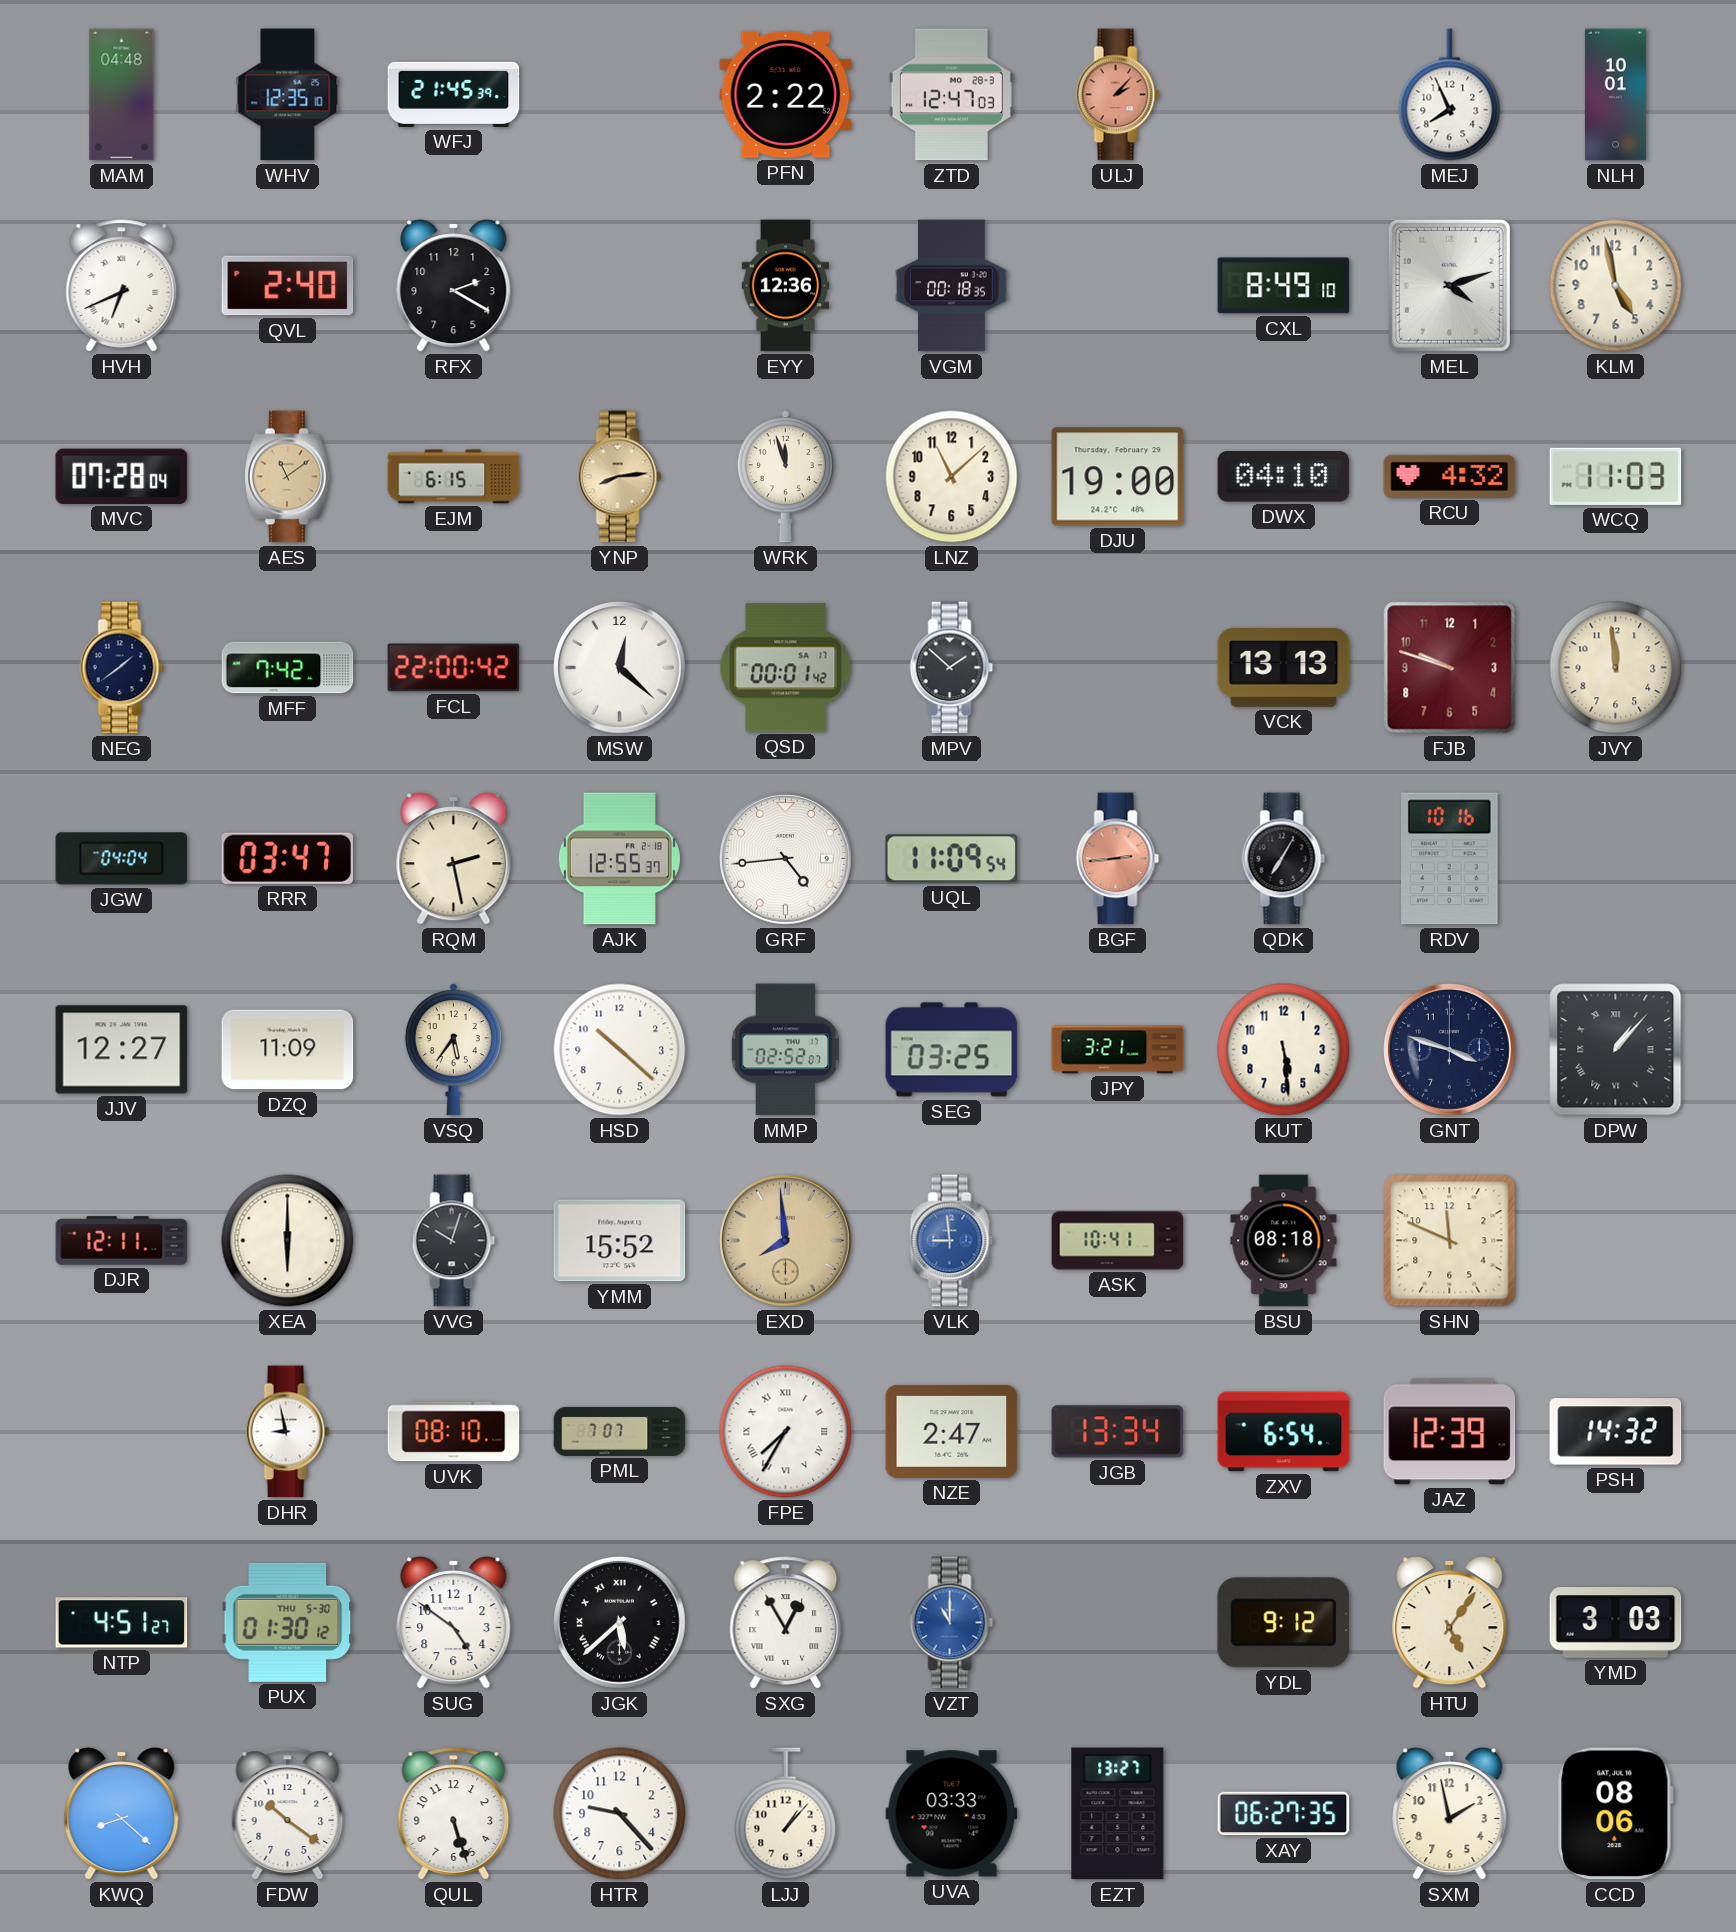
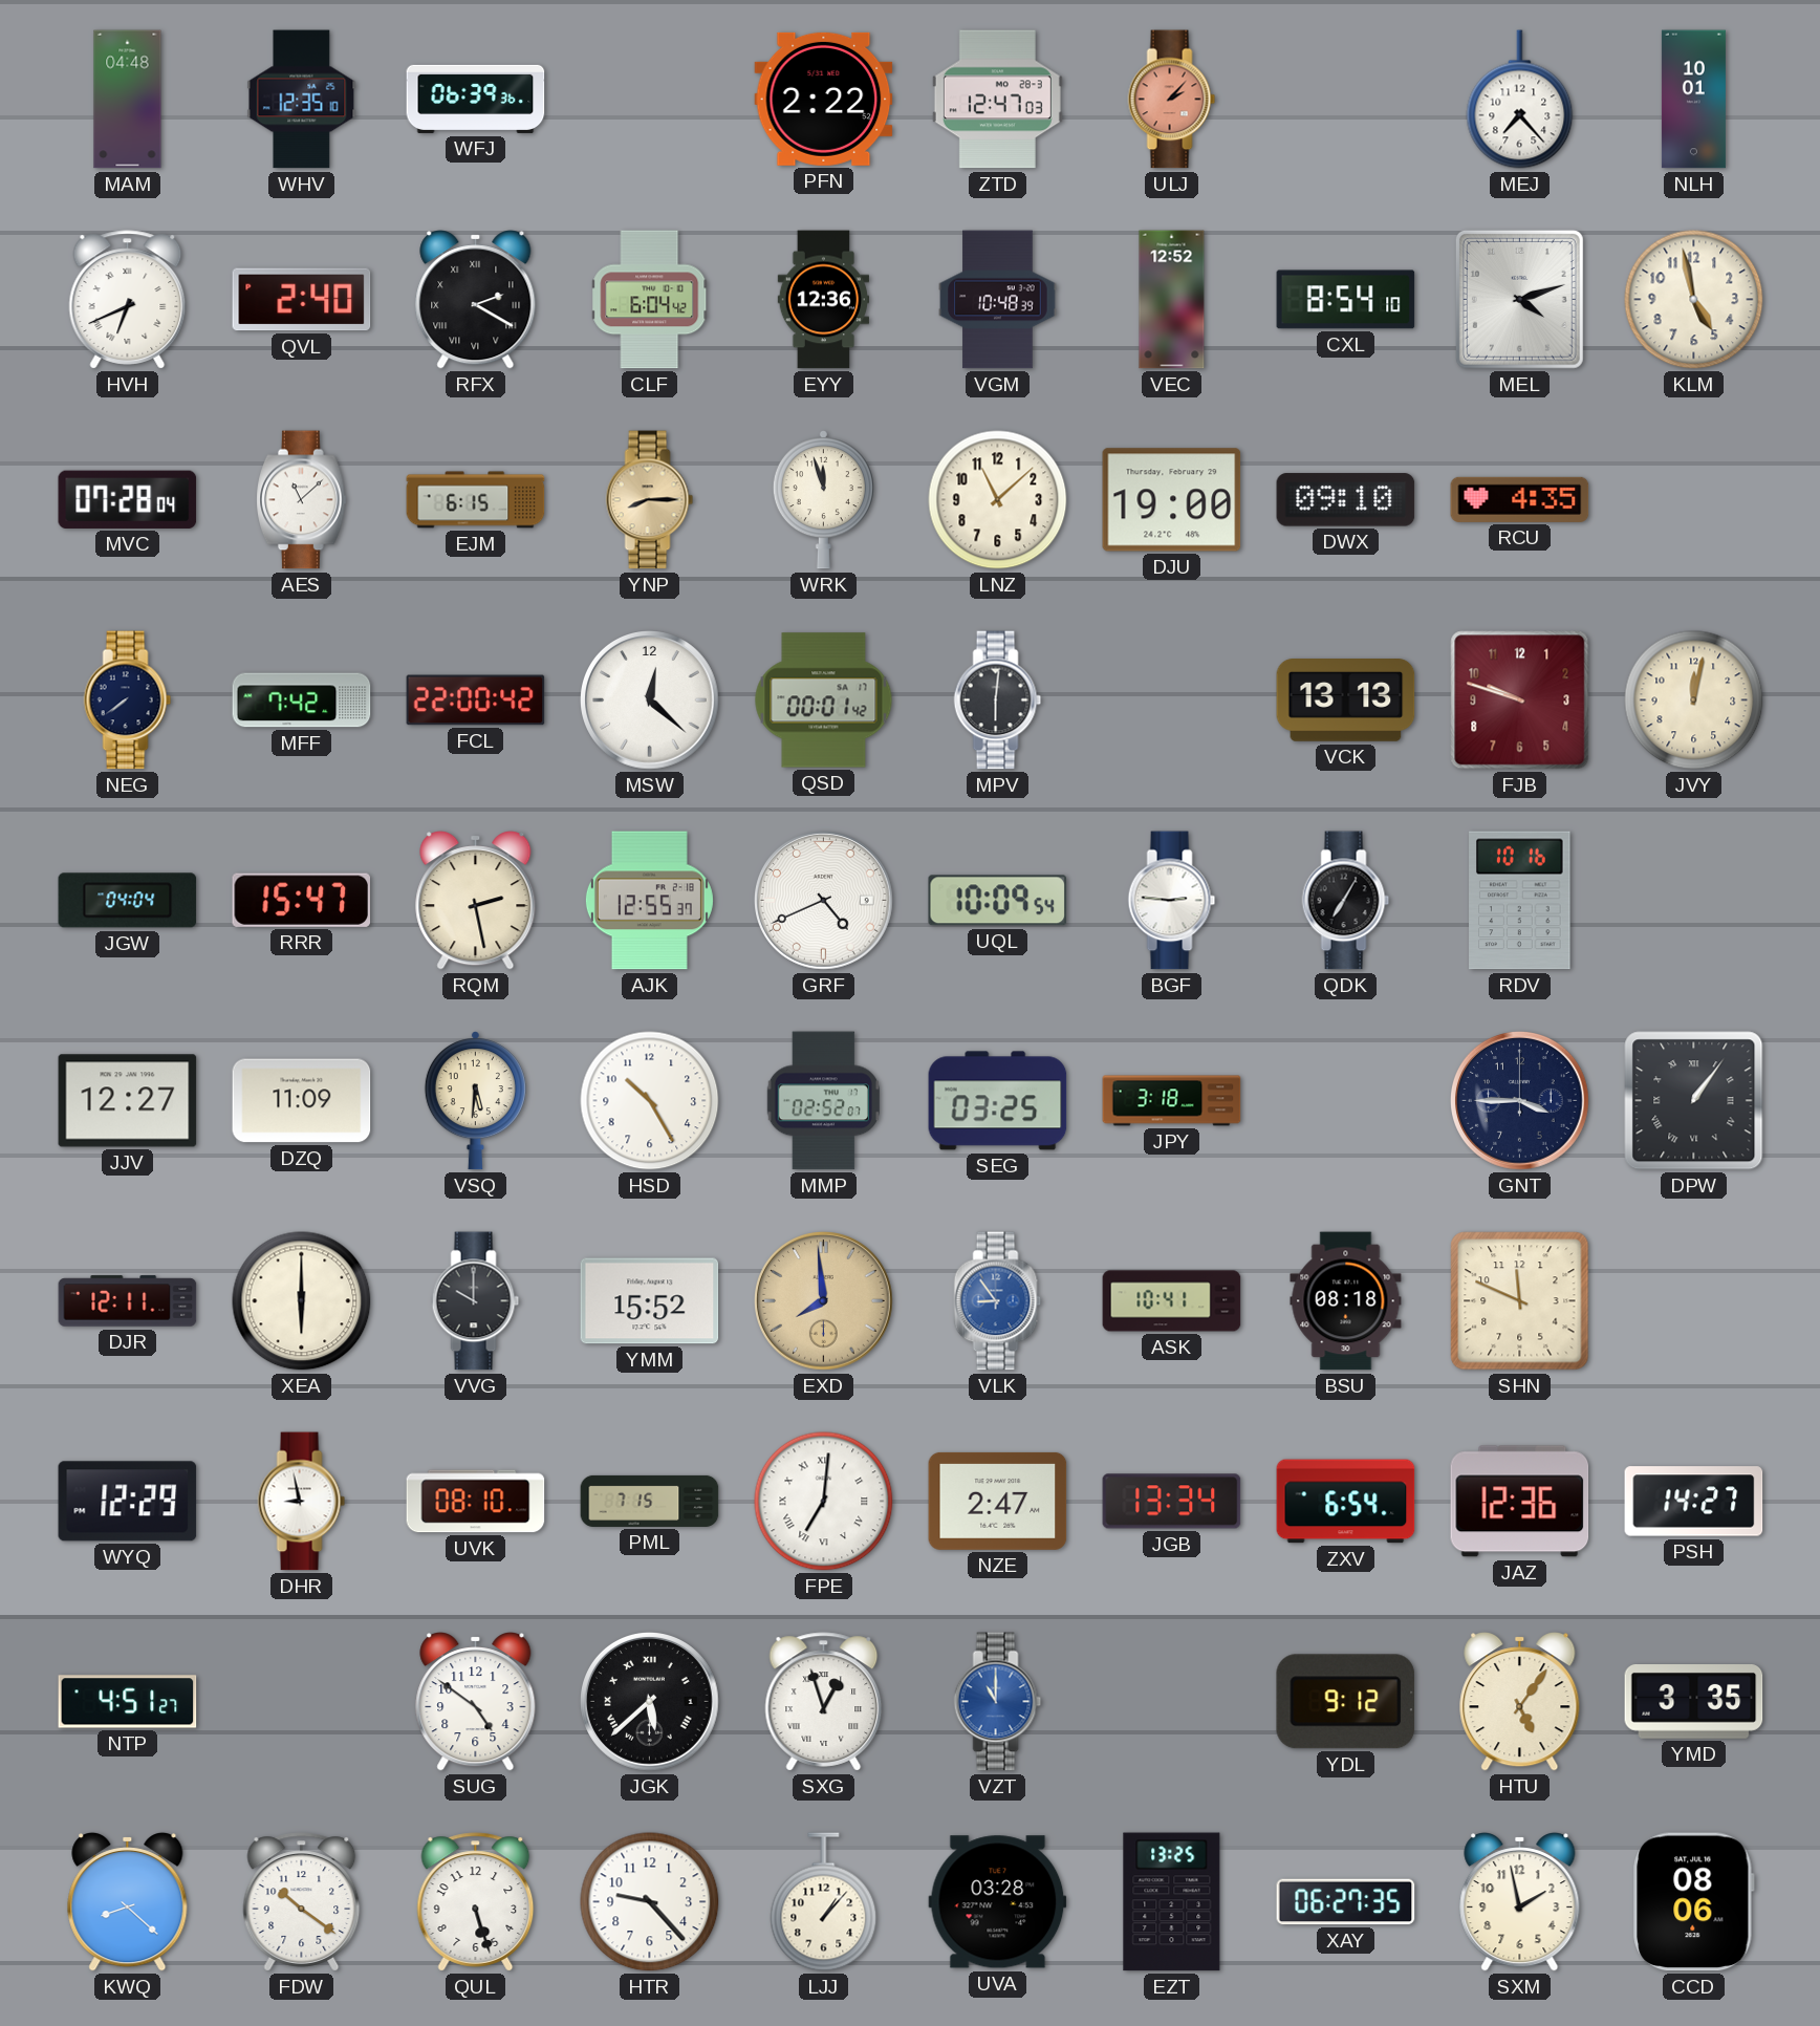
WFJ: 21:45 -> 06:39 (476, 99)
MEJ: 7:56 -> 7:23 (1520, 100)
RFX numerals: Arabic -> Roman (476, 300)
CLF: none -> 6:04 (650, 300)
VGM: 00:18 -> 10:48 (998, 300)
VEC: none -> 12:52 (1172, 300)
CXL: 8:49 -> 8:54 (1346, 300)
AES: 11:09 -> 11:08 (302, 500)
AES dial: champagne -> white (302, 500)
YNP: 8:14 -> 8:15 (650, 500)
DWX: 04:10 -> 09:10 (1346, 500)
RCU: 4:32 -> 4:35 (1520, 499)
WCQ: 11:03 -> none (1616, 476)
NEG: 1:39 -> 7:39 (128, 701)
MPV: 1:52 -> 6:01 (998, 701)
JVY: 11:59 -> 12:02 (1694, 701)
RRR: 03:47 -> 15:47 (301, 900)
GRF: 4:44 -> 4:41 (824, 901)
UQL: 11:09 -> 10:09 (998, 901)
BGF: 2:44 -> 2:46 (1172, 901)
BGF dial: salmon -> white (1172, 901)
VSQ: 5:36 -> 5:31 (475, 1101)
HSD: 10:22 -> 10:25 (650, 1101)
JPY: 3:21 -> 3:18 (1172, 1101)
KUT: 5:29 -> none (1284, 1050)
GNT: 3:48 -> 3:45 (1520, 1101)
DPW: 1:07 -> 1:06 (1694, 1101)
VVG: 10:03 -> 10:00 (476, 1301)
VLK: 8:59 -> 8:54 (998, 1301)
WYQ: none -> 12:29 (128, 1502)
PML: 7:07 -> 7:15 (650, 1501)
FPE: 7:35 -> 7:01 (824, 1502)
JAZ: 12:39 -> 12:36 (1520, 1502)
PSH: 14:32 -> 14:27 (1694, 1502)
PUX: 01:30 -> none (288, 1622)
SXG: 12:55 -> 12:57 (824, 1702)
YMD: 3:03 -> 3:35 (1694, 1702)
UVA: 03:33 -> 03:28 (998, 1902)
EZT: 13:27 -> 13:25 (1172, 1902)
